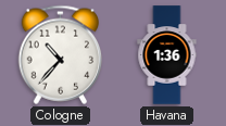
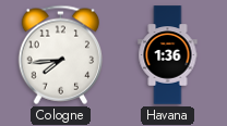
Cologne: 10:37 -> 7:44 (61, 54)
